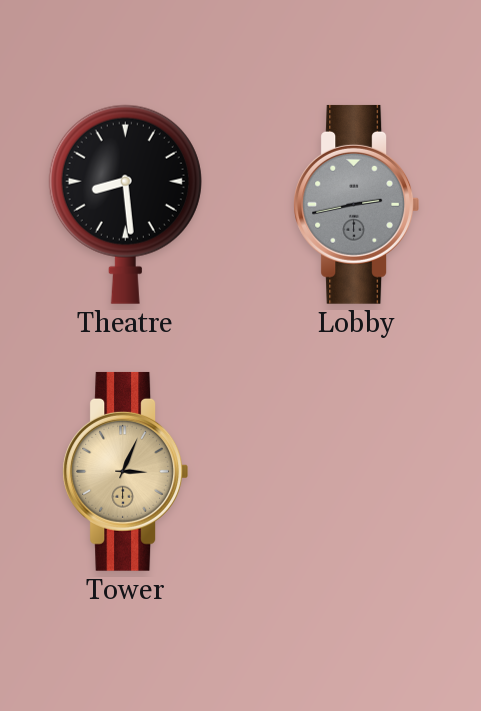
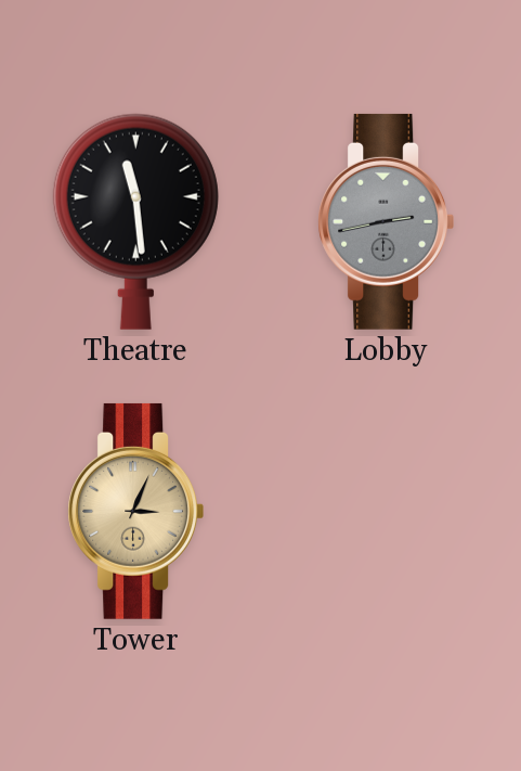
Theatre: 8:29 -> 11:29 (135, 221)
